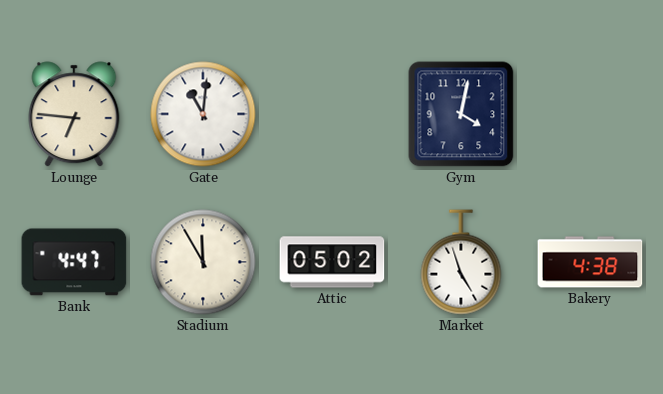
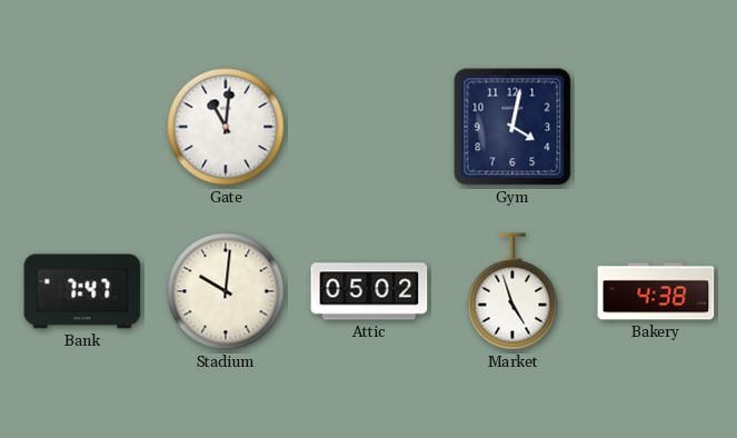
Lounge: 6:46 -> none (74, 114)
Bank: 4:47 -> 7:47 (82, 291)
Stadium: 11:55 -> 10:01 (226, 291)
